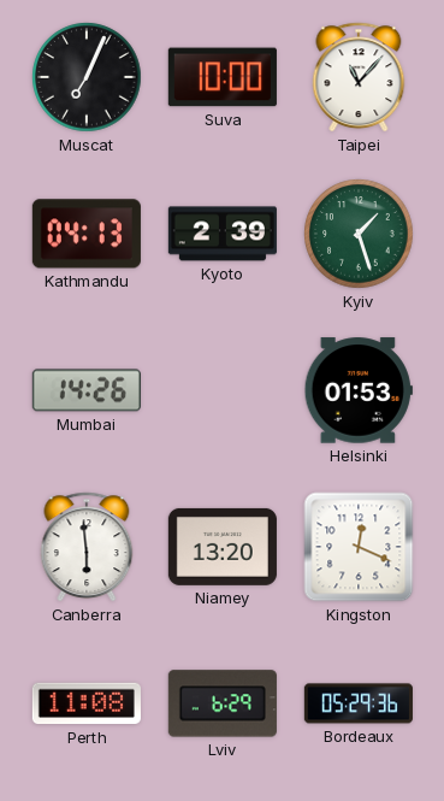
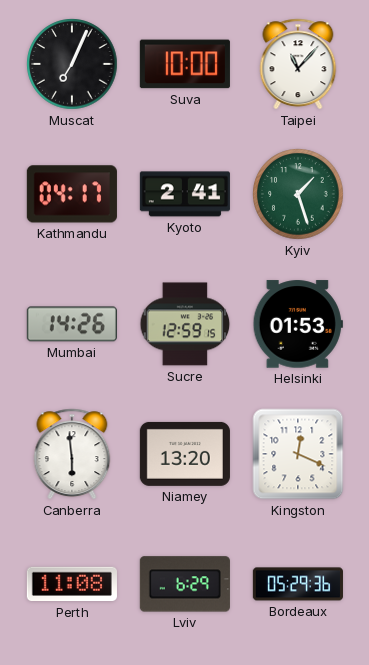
Kathmandu: 04:13 -> 04:17 (72, 194)
Kyoto: 2:39 -> 2:41 (185, 194)
Sucre: none -> 12:59 (185, 324)
